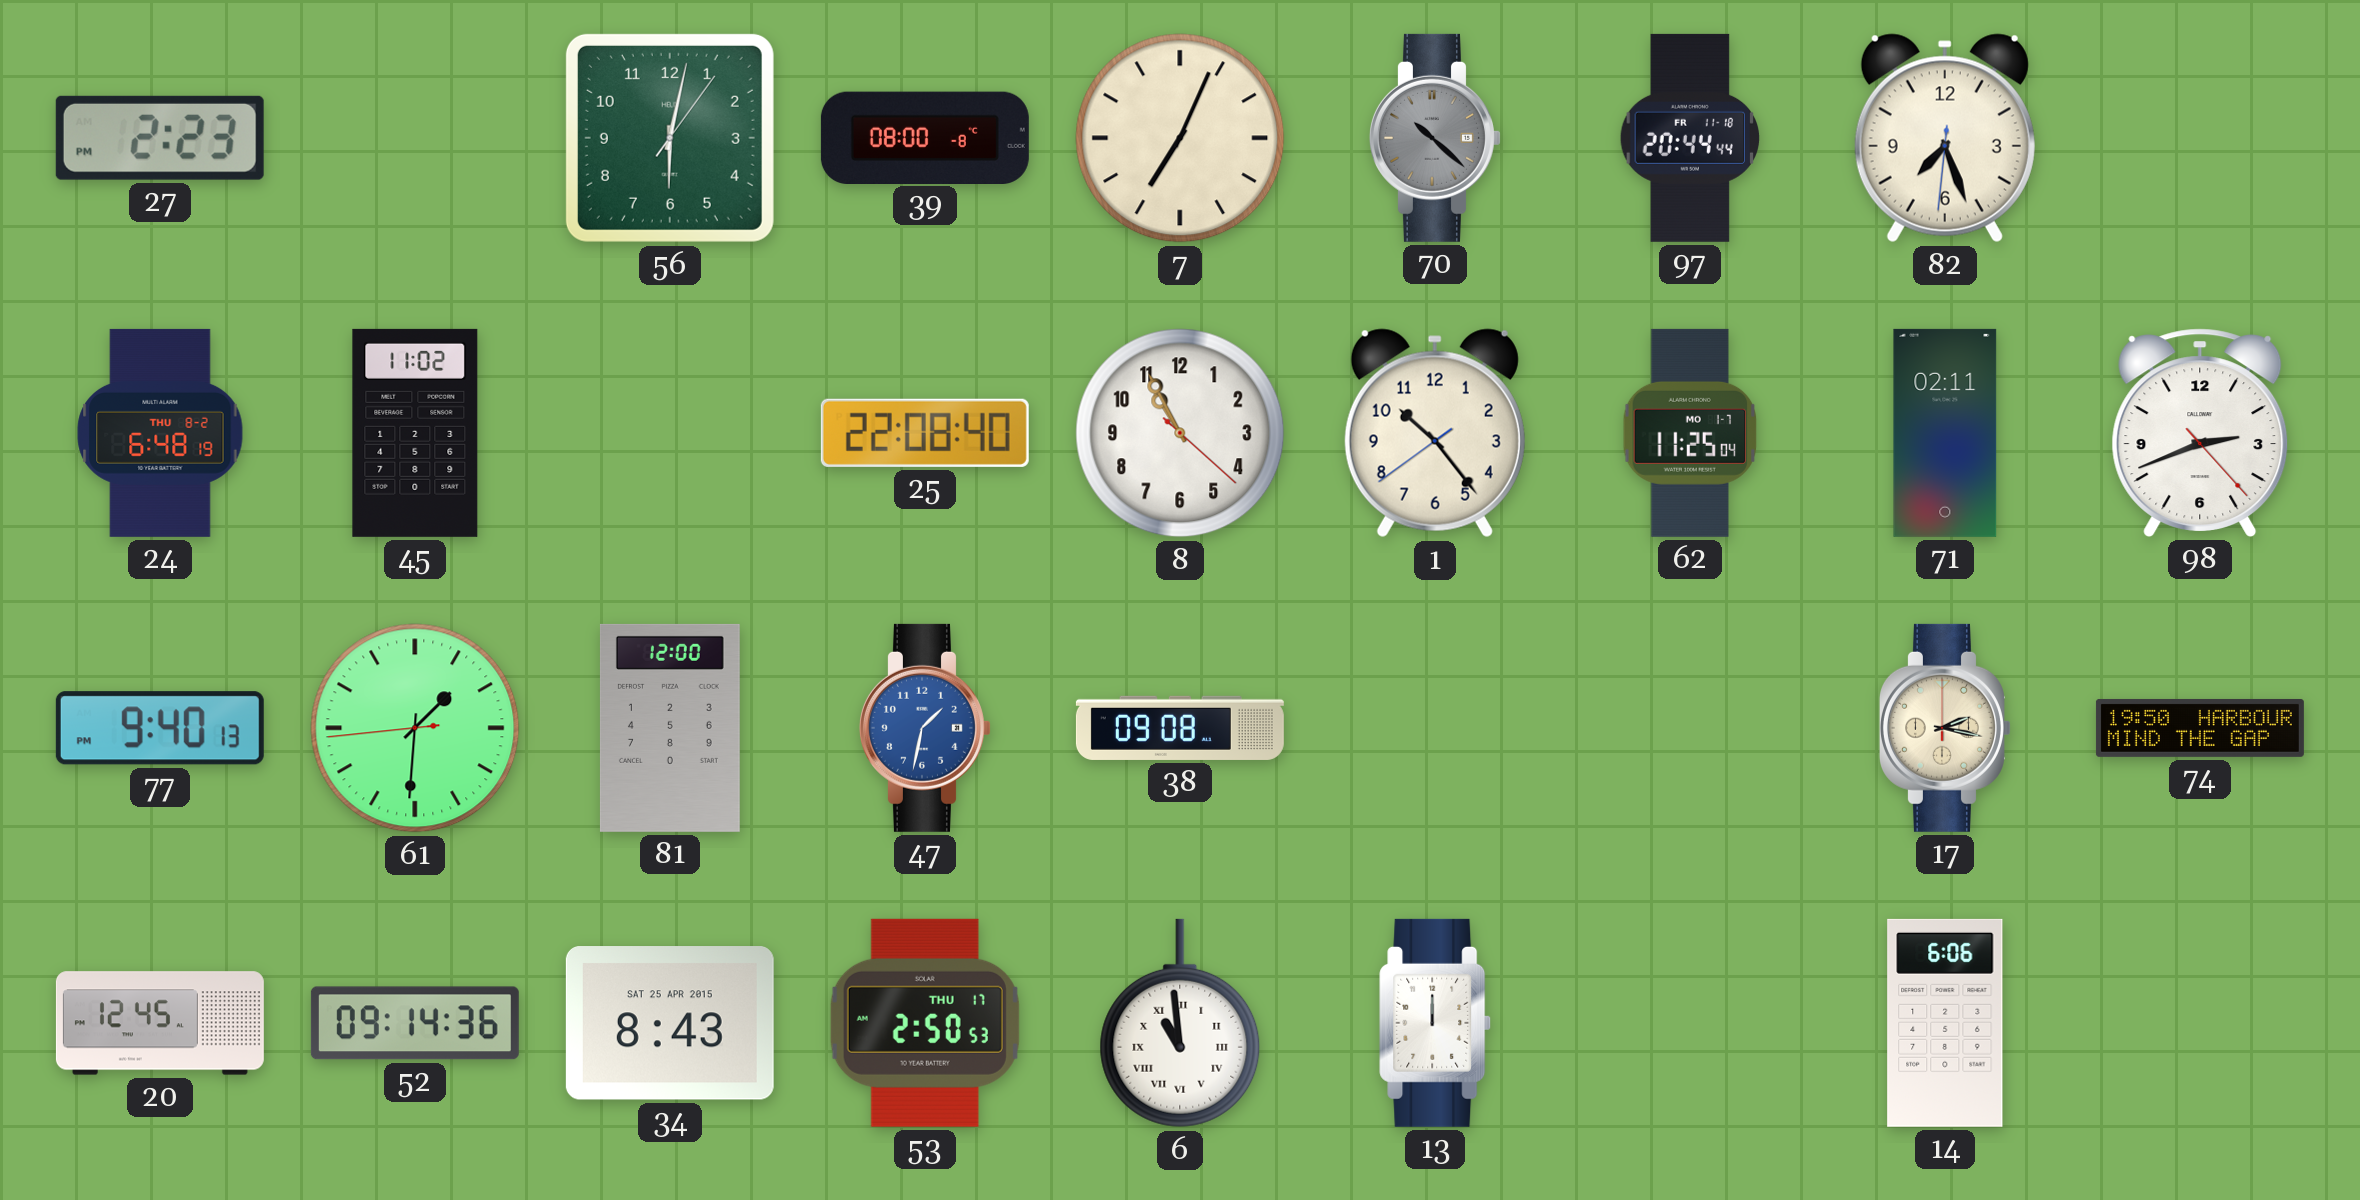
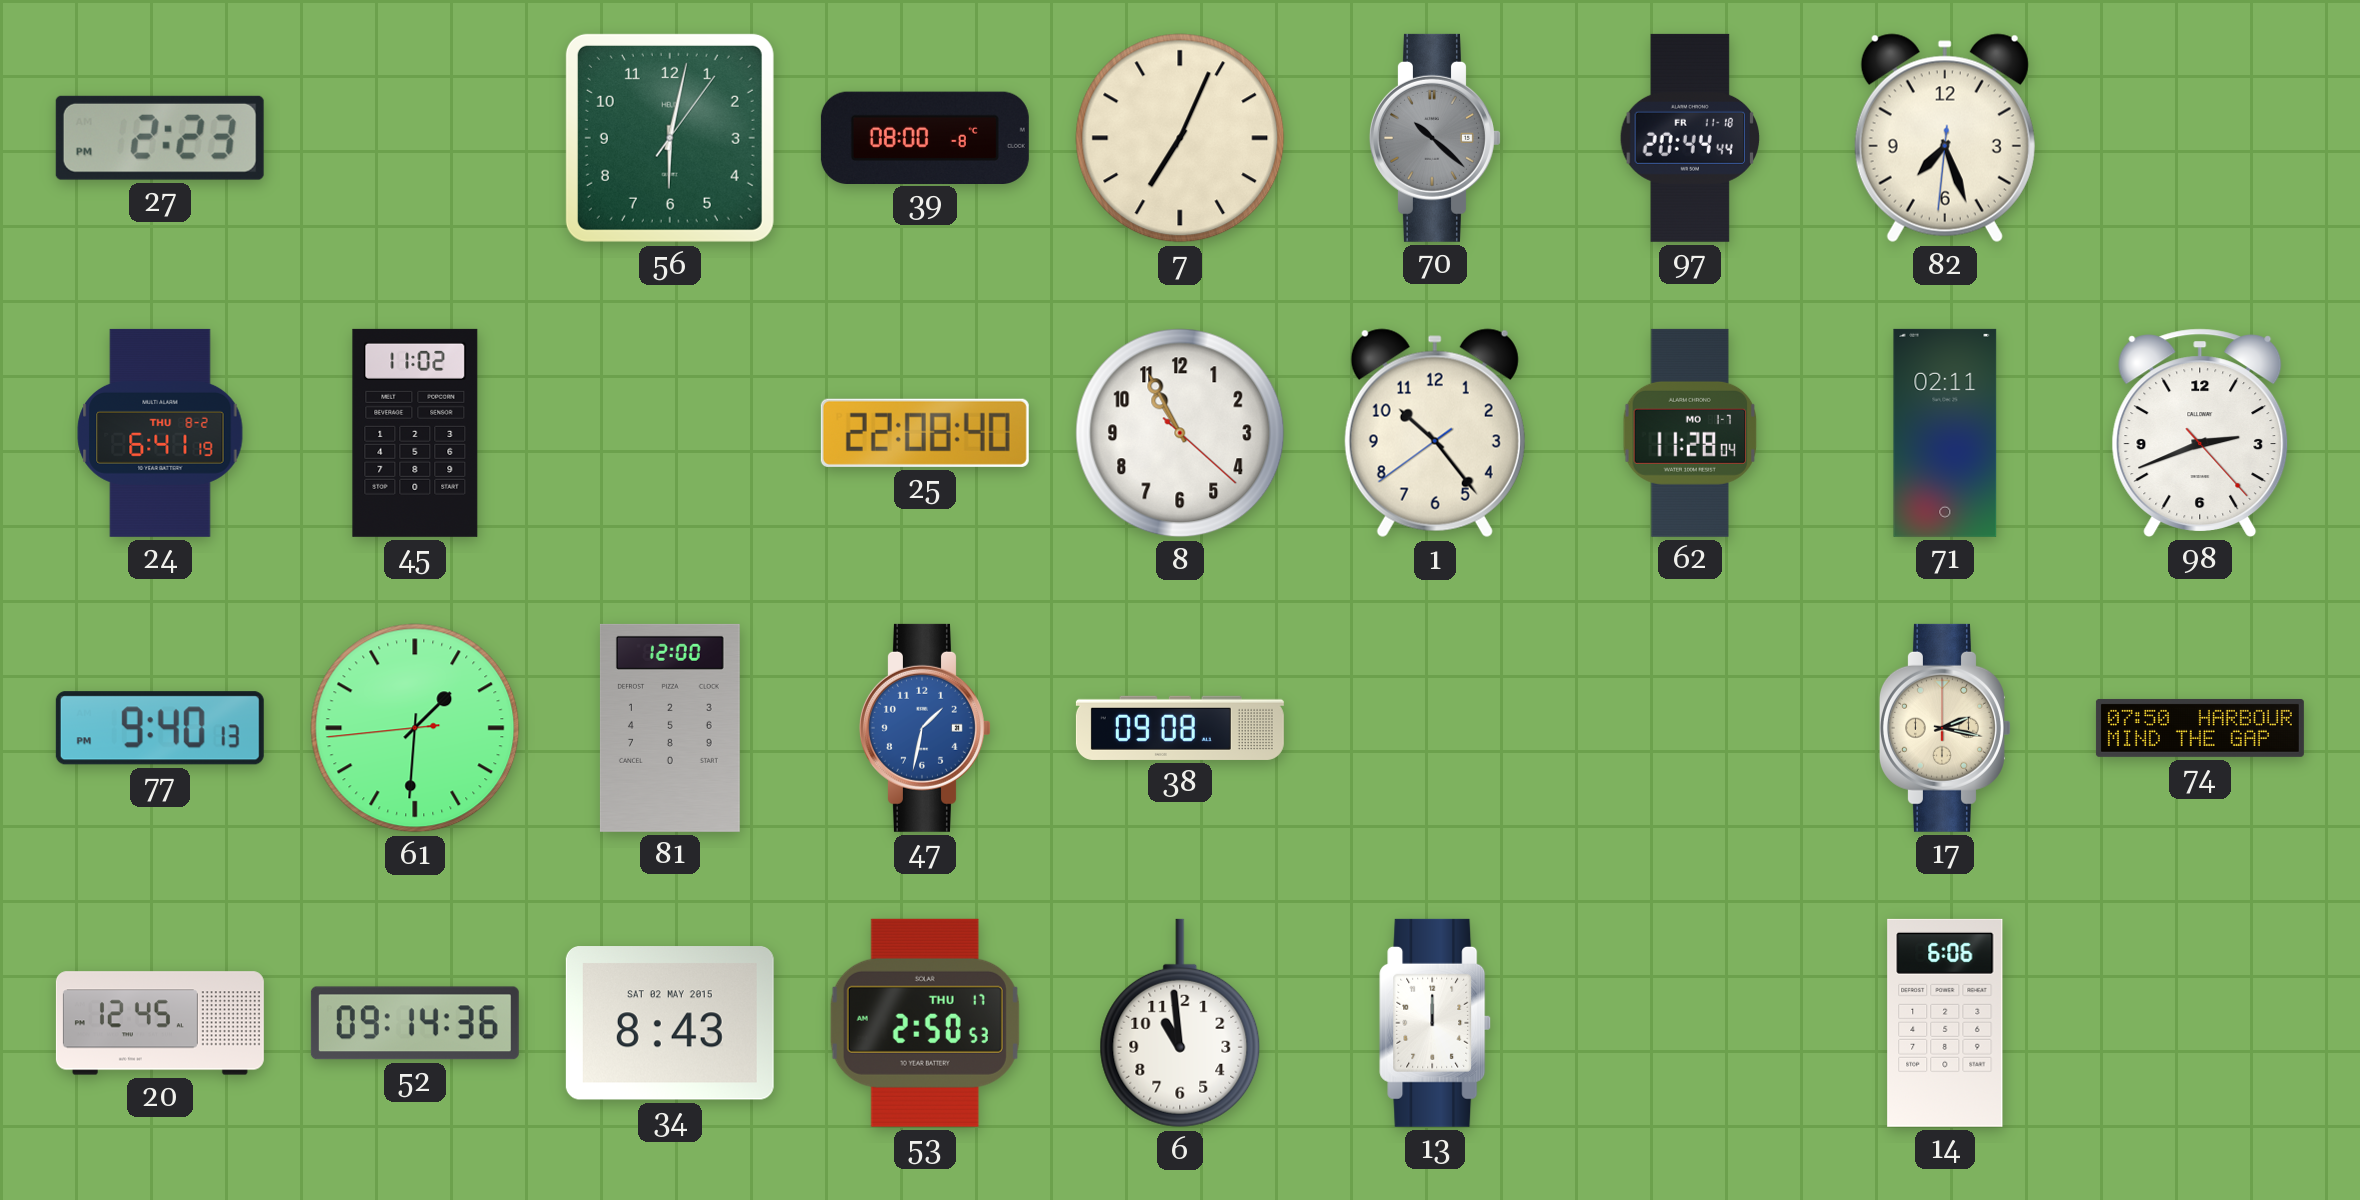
24: 6:48 -> 6:41 (160, 433)
62: 11:25 -> 11:28 (1690, 433)
74: 19:50 -> 07:50 (2200, 728)
34 date: SAT 25 APR 2015 -> SAT 02 MAY 2015 (670, 1023)
6 numerals: Roman -> Arabic (1180, 1023)
